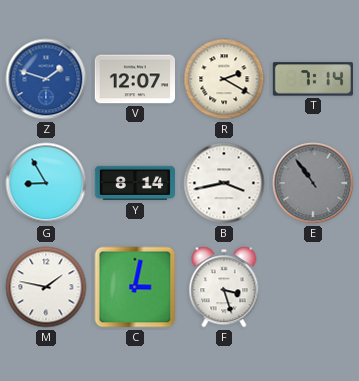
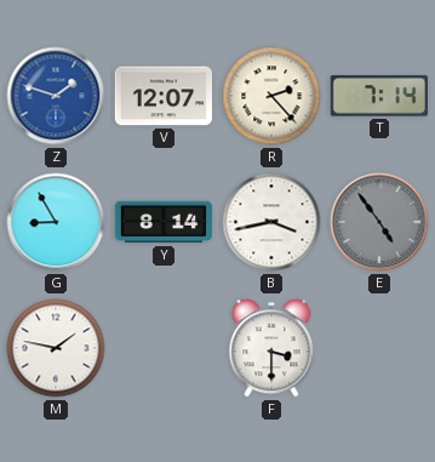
R: 2:20 -> 2:23 (271, 96)
E: 10:54 -> 4:54 (379, 222)
C: 3:02 -> none (135, 287)
F: 3:27 -> 3:30 (271, 348)
